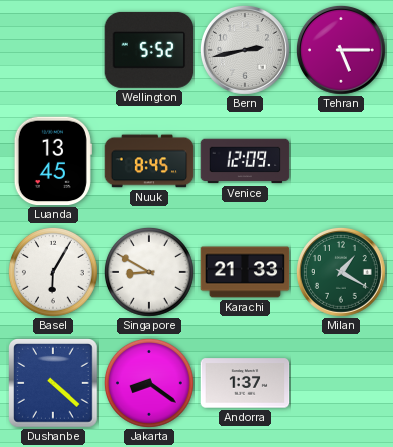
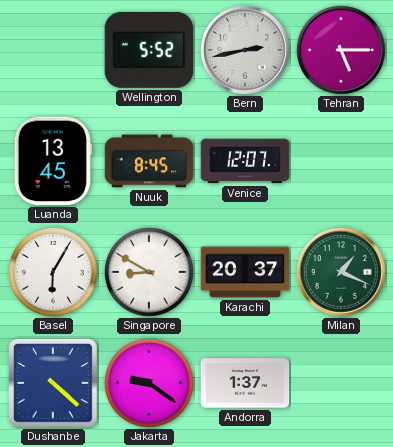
Venice: 12:09 -> 12:07 (245, 161)
Karachi: 21:33 -> 20:37 (245, 272)
Milan: 1:20 -> 1:19 (341, 272)
Jakarta: 8:21 -> 9:21 (149, 383)
